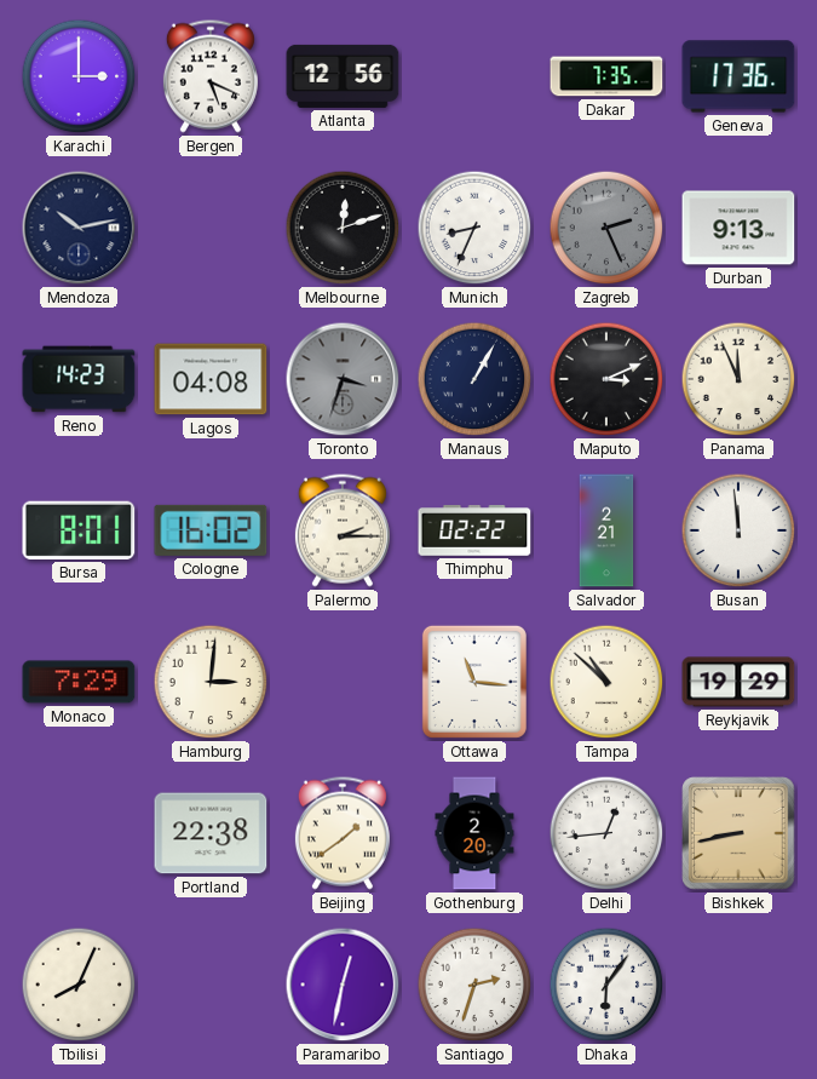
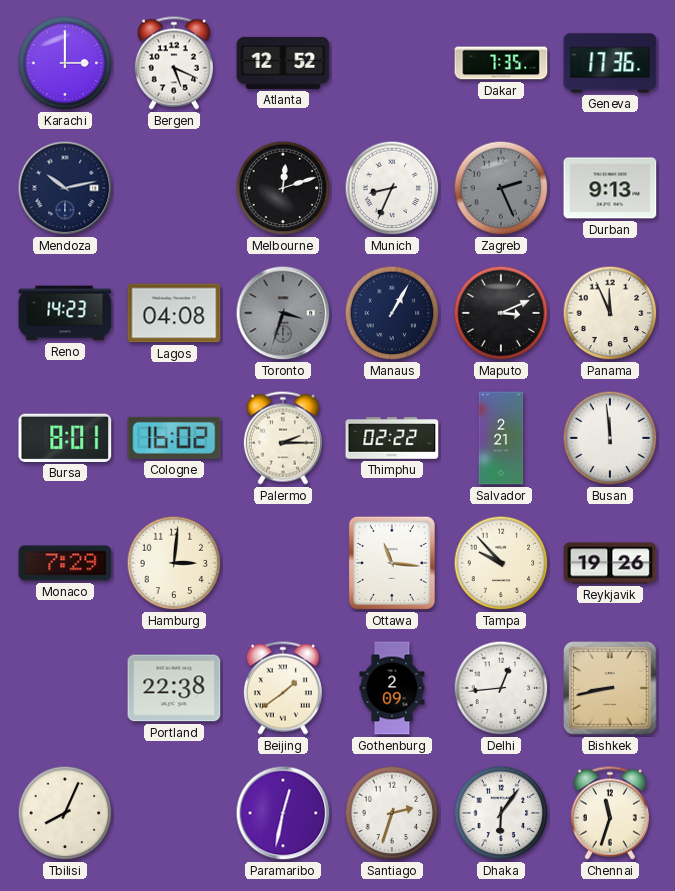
Atlanta: 12:56 -> 12:52 (283, 63)
Tampa: 10:52 -> 9:53 (501, 563)
Reykjavik: 19:29 -> 19:26 (610, 563)
Gothenburg: 2:20 -> 2:09 (392, 688)
Chennai: none -> 11:33 (610, 813)
